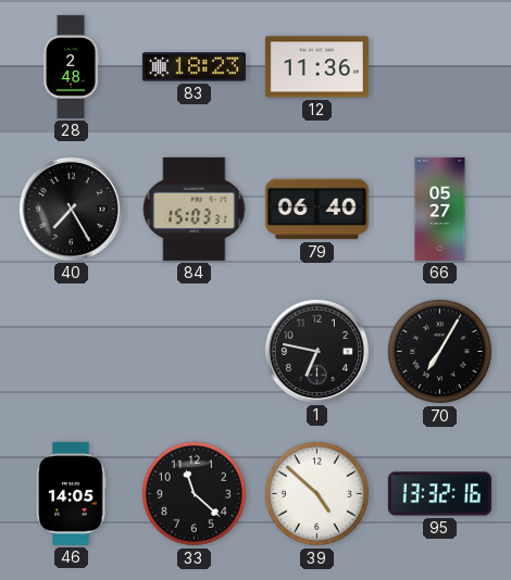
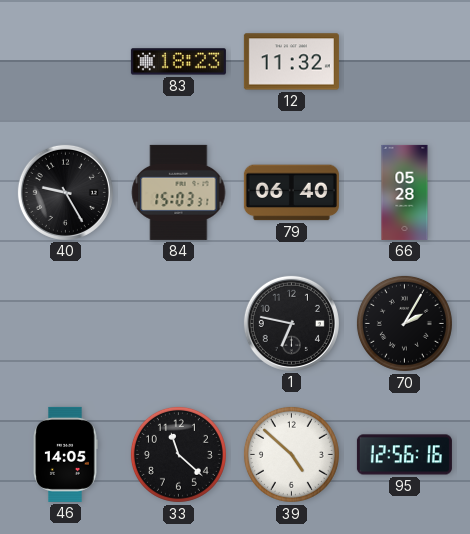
28: 2:48 -> none (71, 66)
12: 11:36 -> 11:32 (291, 62)
40: 7:25 -> 9:25 (65, 192)
66: 05:27 -> 05:28 (405, 192)
70: 7:05 -> 2:05 (404, 323)
95: 13:32 -> 12:56 (404, 455)
